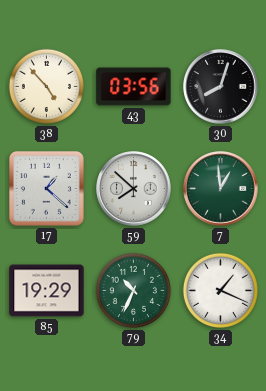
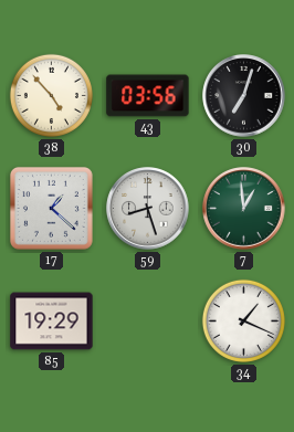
30: 8:03 -> 7:03 (244, 96)
59: 7:52 -> 8:27 (148, 209)
79: 10:34 -> none (133, 290)
